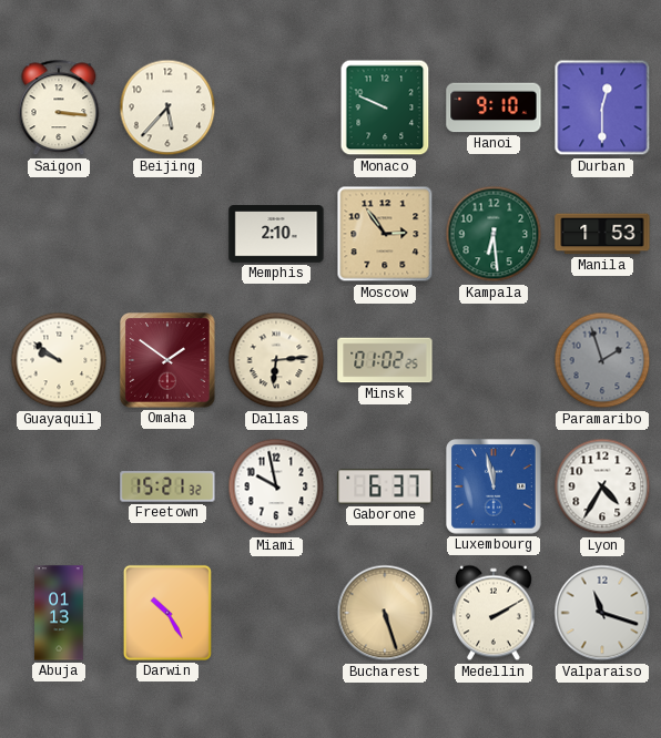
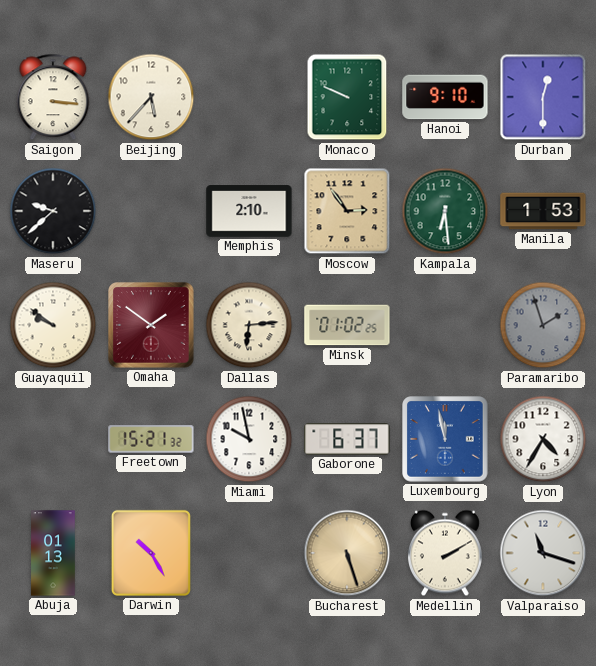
Maseru: none -> 9:38 (53, 211)
